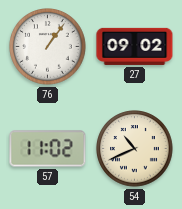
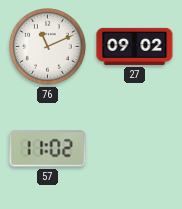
76: 1:06 -> 11:11 (48, 47)
54: 10:41 -> none (135, 149)
